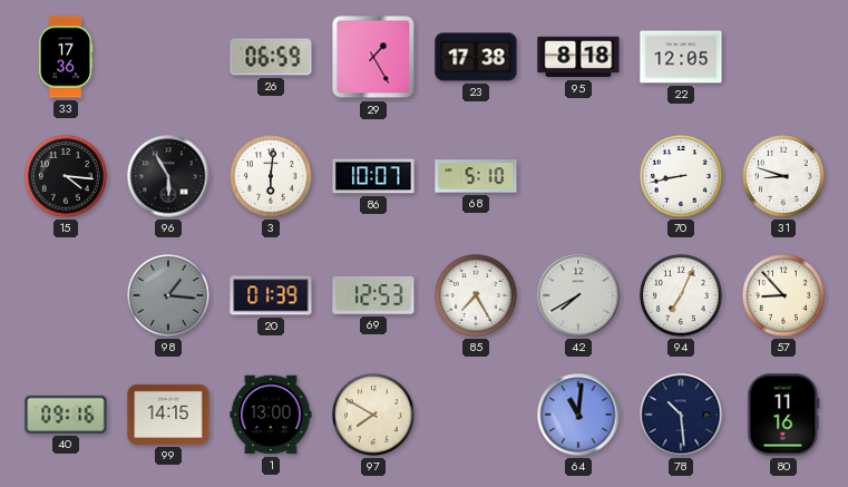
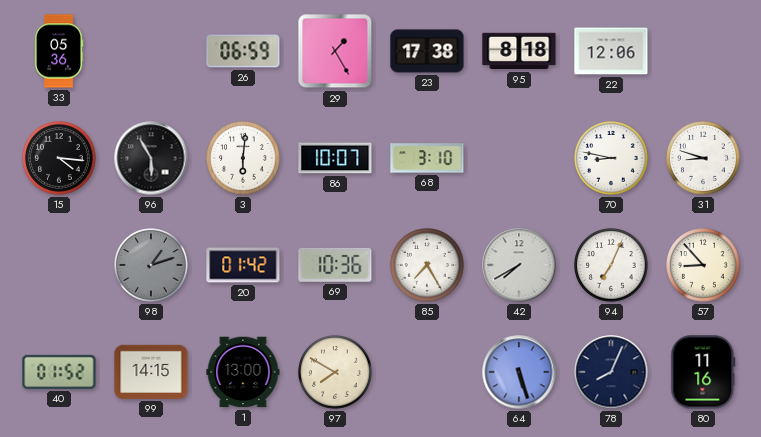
33: 17:36 -> 05:36 (59, 51)
22: 12:05 -> 12:06 (611, 51)
68: 5:10 -> 3:10 (427, 158)
70: 8:43 -> 8:47 (611, 158)
98: 1:16 -> 1:12 (151, 265)
20: 01:39 -> 01:42 (243, 265)
69: 12:53 -> 10:36 (335, 265)
40: 09:16 -> 01:52 (59, 372)
64: 11:01 -> 5:27 (519, 372)
78: 10:29 -> 8:04 (611, 372)
